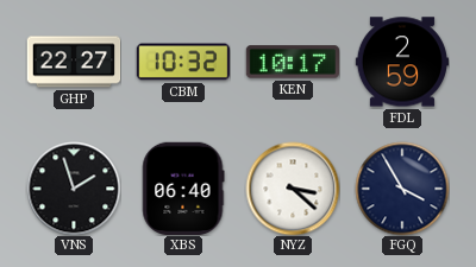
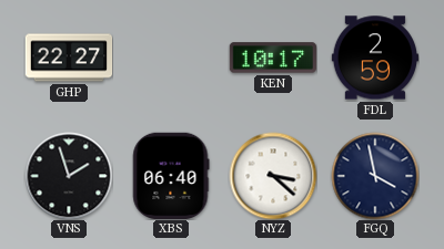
CBM: 10:32 -> none (182, 62)
FGQ: 3:55 -> 3:58 (375, 176)
